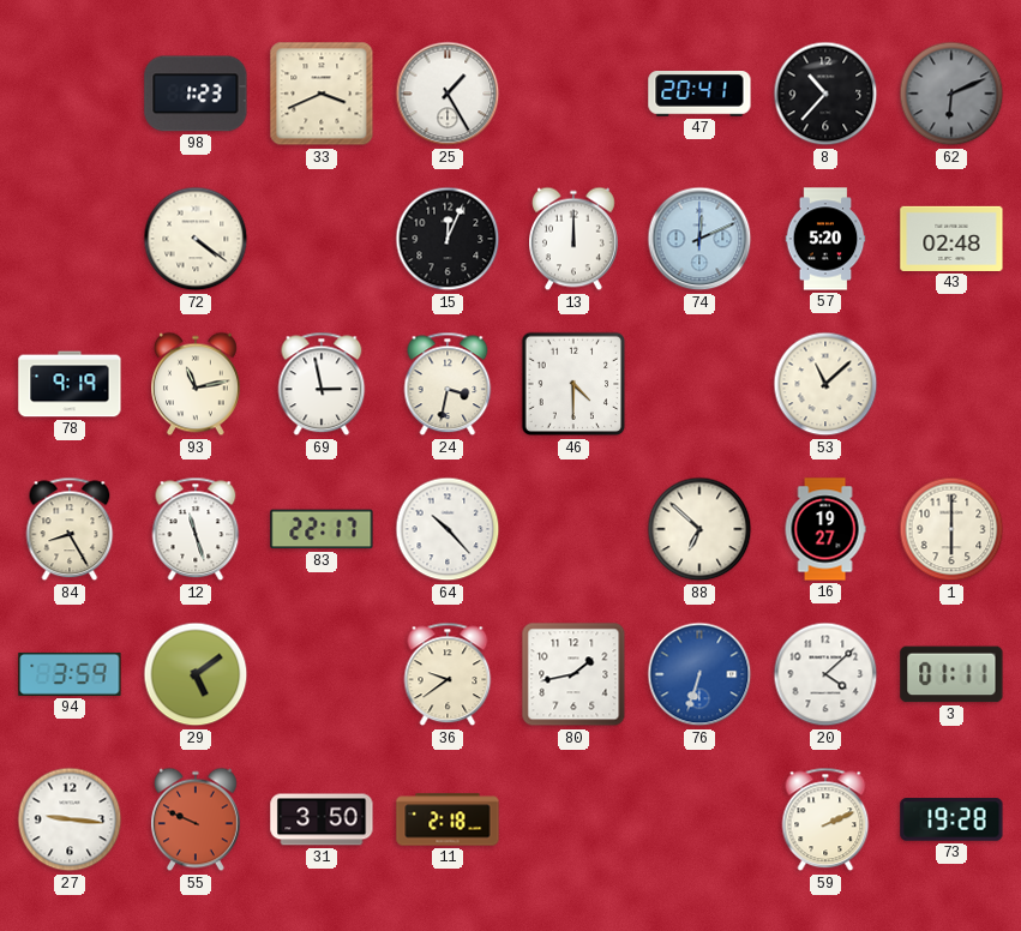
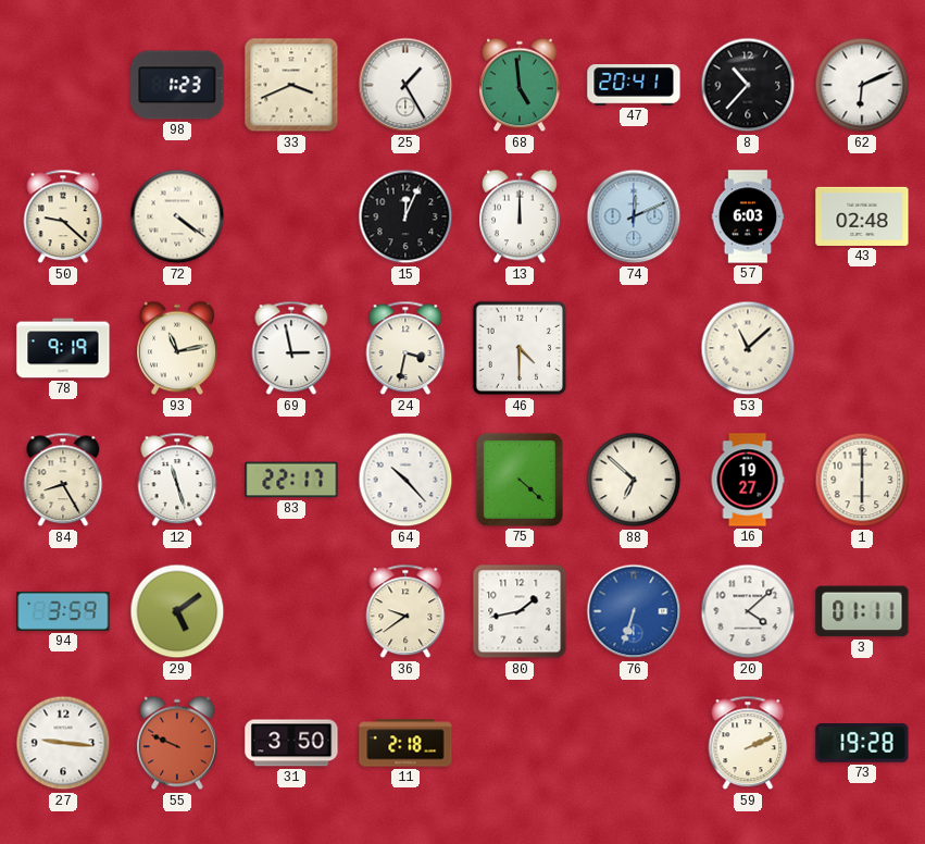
68: none -> 4:59 (521, 85)
62 dial: grey -> white (862, 85)
50: none -> 9:22 (63, 216)
57: 5:20 -> 6:03 (748, 216)
75: none -> 4:22 (520, 480)
